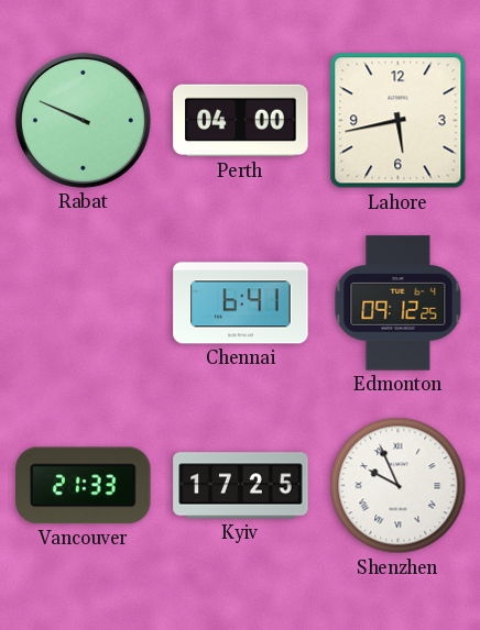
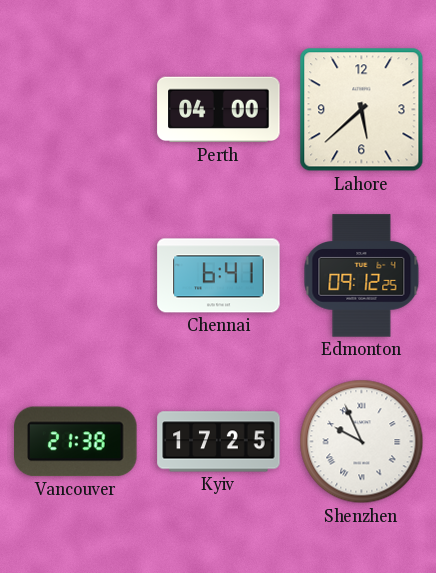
Rabat: 9:49 -> none (83, 120)
Lahore: 5:43 -> 5:38 (362, 110)
Vancouver: 21:33 -> 21:38 (76, 442)
